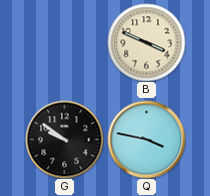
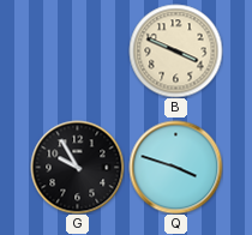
G: 9:51 -> 9:55 (77, 167)
Q: 3:47 -> 3:48 (175, 167)
